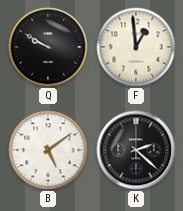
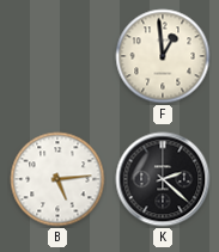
Q: 9:50 -> none (48, 47)
B: 5:09 -> 5:14 (57, 179)
